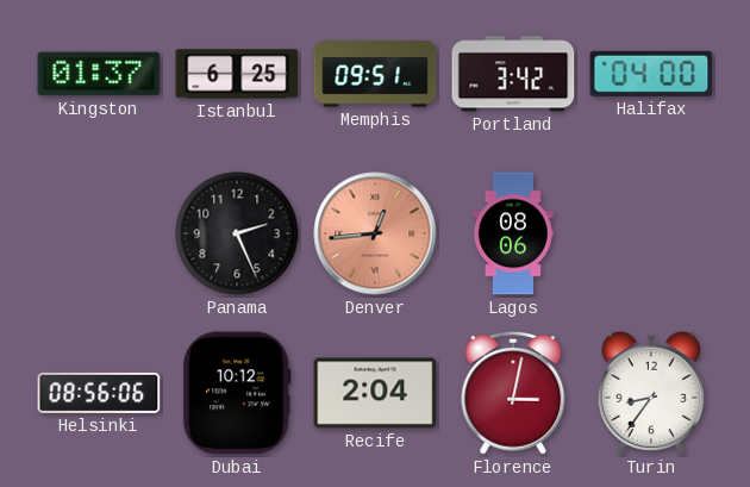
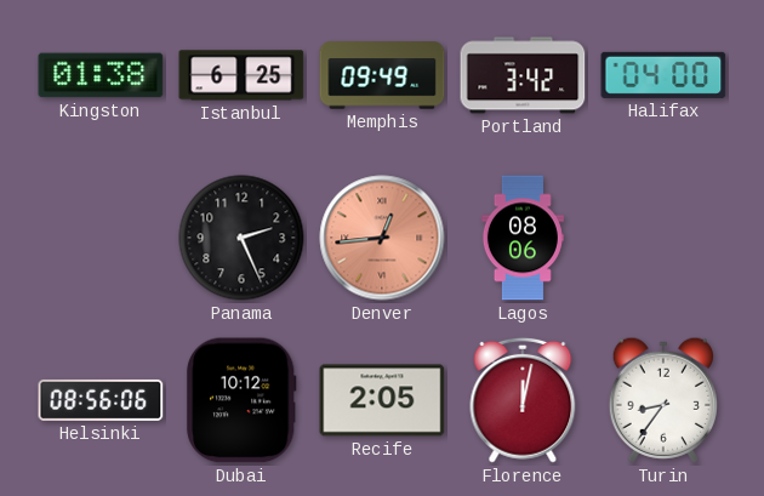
Kingston: 01:37 -> 01:38 (101, 75)
Memphis: 09:51 -> 09:49 (382, 75)
Recife: 2:04 -> 2:05 (382, 400)
Florence: 3:02 -> 12:02 (523, 400)
